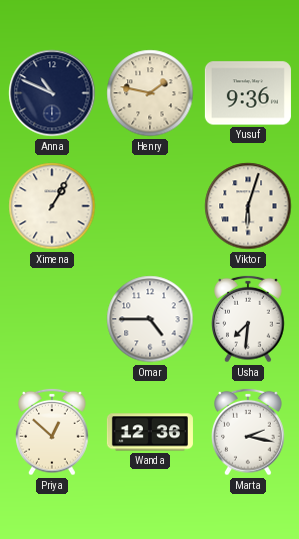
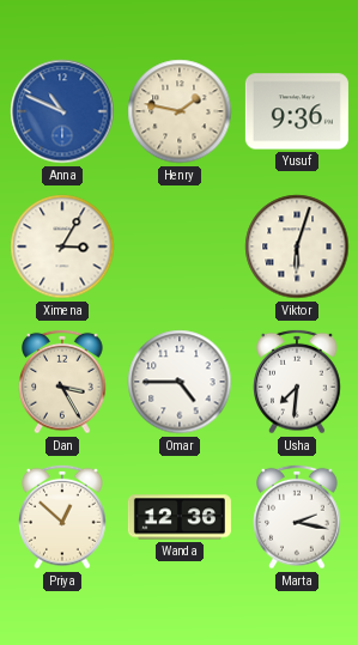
Anna dial: navy -> blue (62, 111)
Ximena: 1:05 -> 3:05 (62, 247)
Dan: none -> 3:25 (62, 382)
